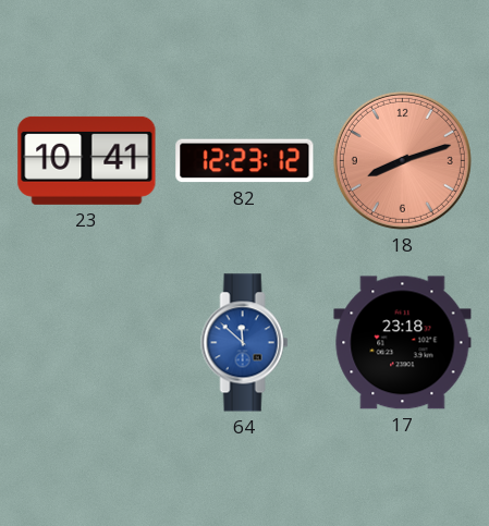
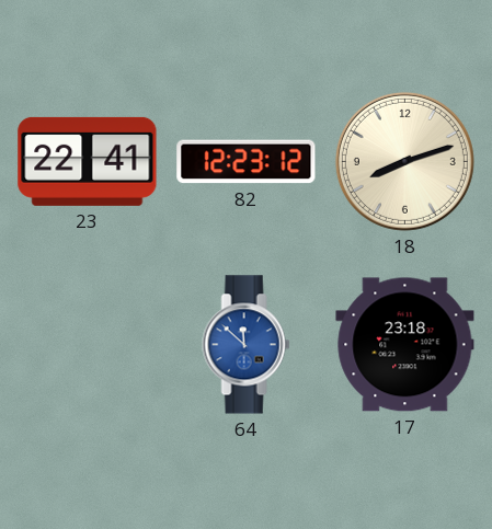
23: 10:41 -> 22:41 (88, 161)
18 dial: salmon -> cream (404, 161)
